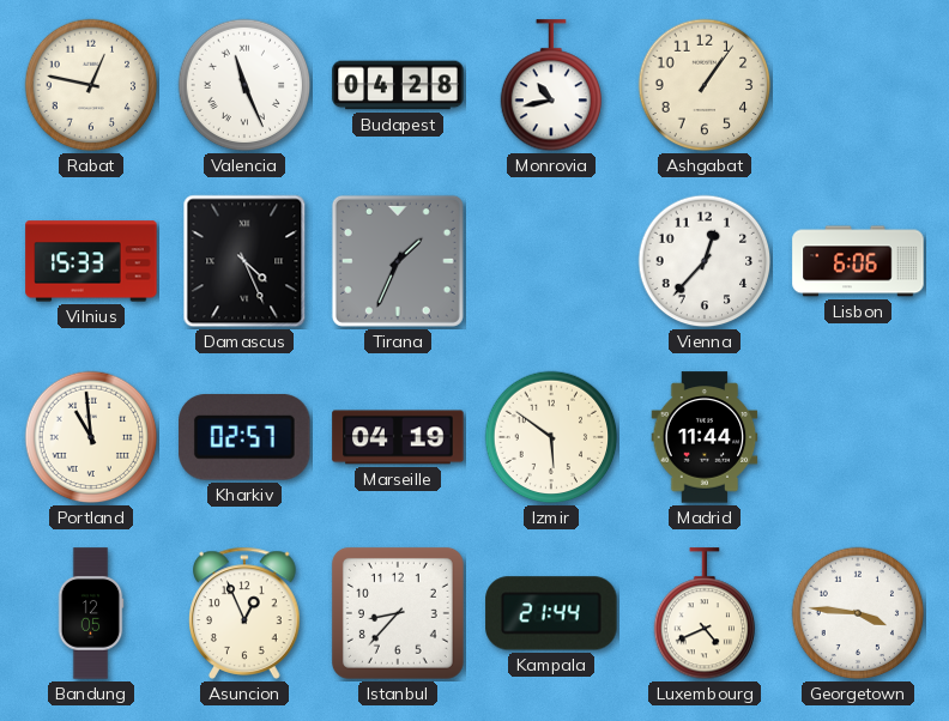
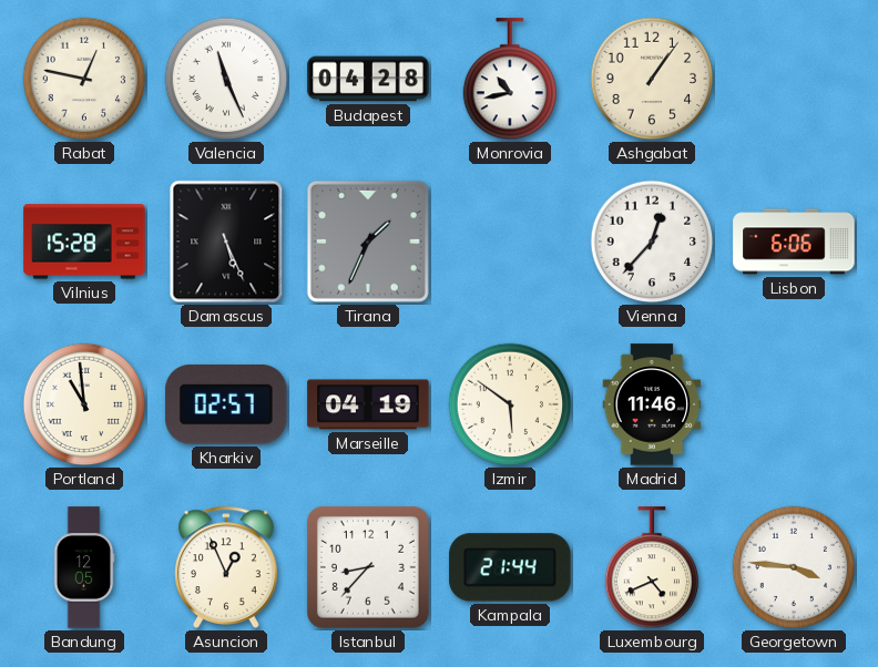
Vilnius: 15:33 -> 15:28 (84, 242)
Damascus: 4:26 -> 5:26 (226, 242)
Madrid: 11:44 -> 11:46 (652, 404)
